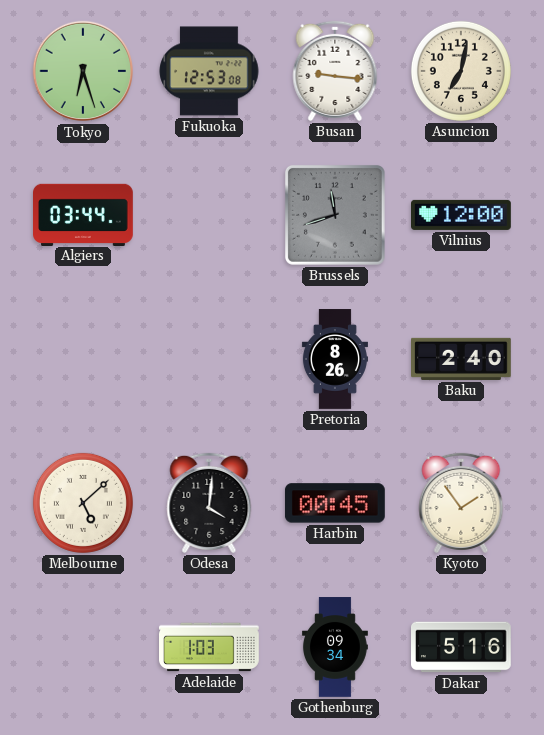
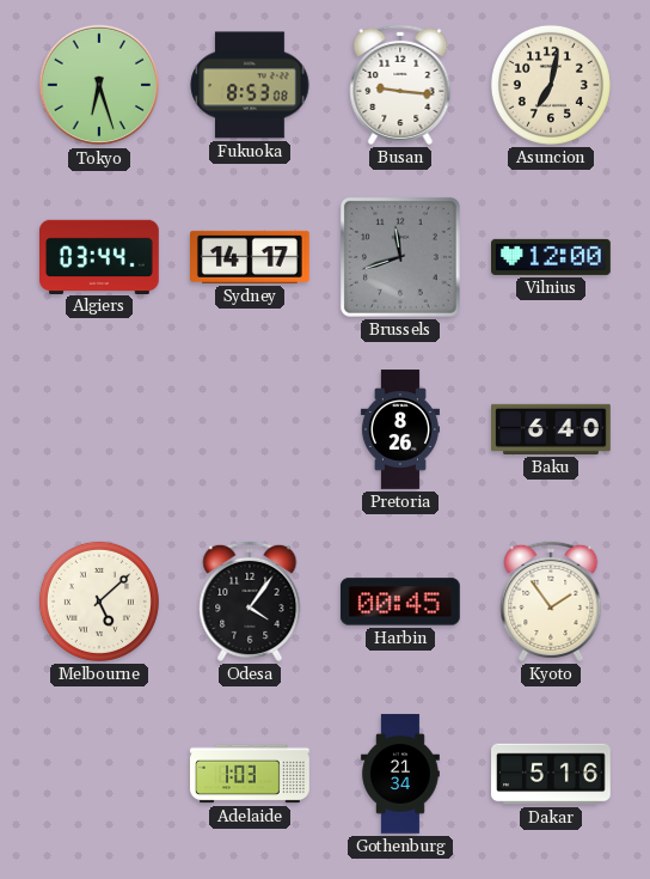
Fukuoka: 12:53 -> 8:53 (250, 85)
Sydney: none -> 14:17 (251, 257)
Baku: 2:40 -> 6:40 (552, 429)
Odesa: 4:01 -> 4:06 (250, 602)
Gothenburg: 09:34 -> 21:34 (400, 774)
